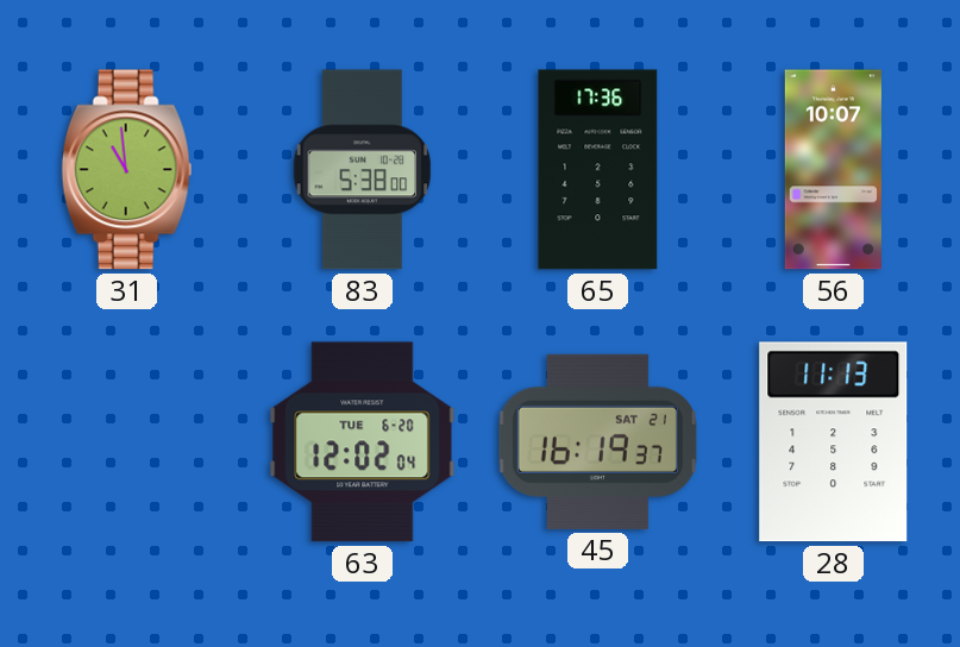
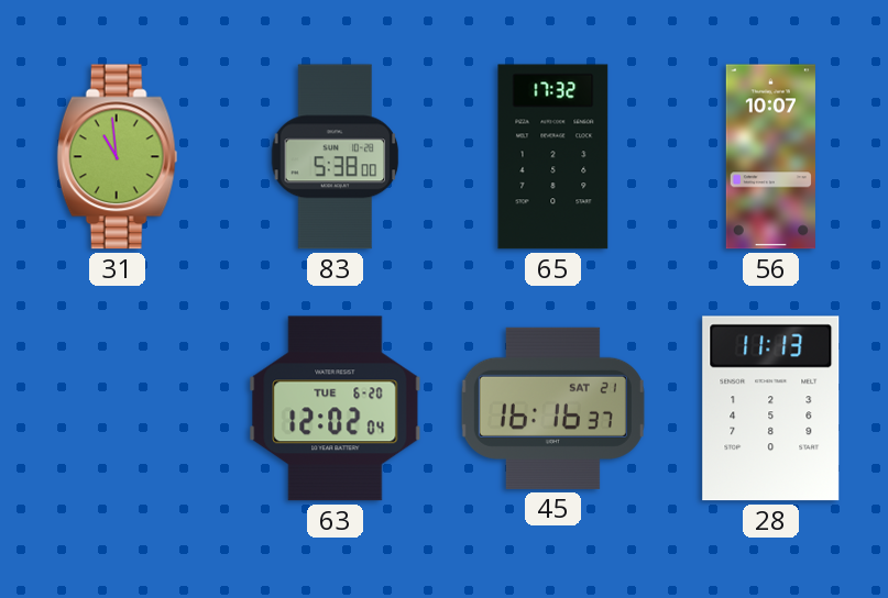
65: 17:36 -> 17:32 (553, 157)
45: 16:19 -> 16:16 (552, 408)
